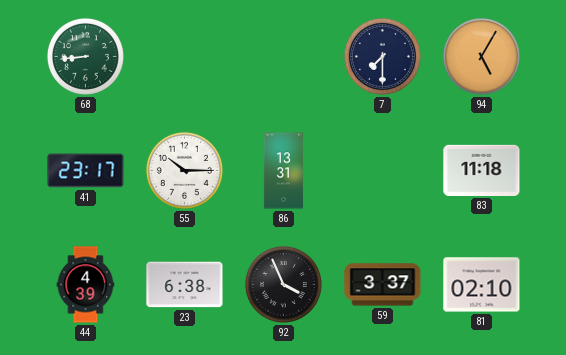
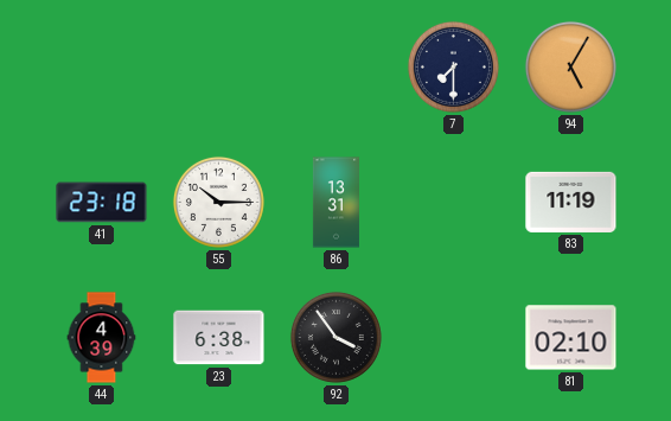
68: 8:44 -> none (85, 56)
41: 23:17 -> 23:18 (102, 203)
83: 11:18 -> 11:19 (571, 202)
92: 3:56 -> 3:54 (335, 337)
59: 3:37 -> none (383, 285)
